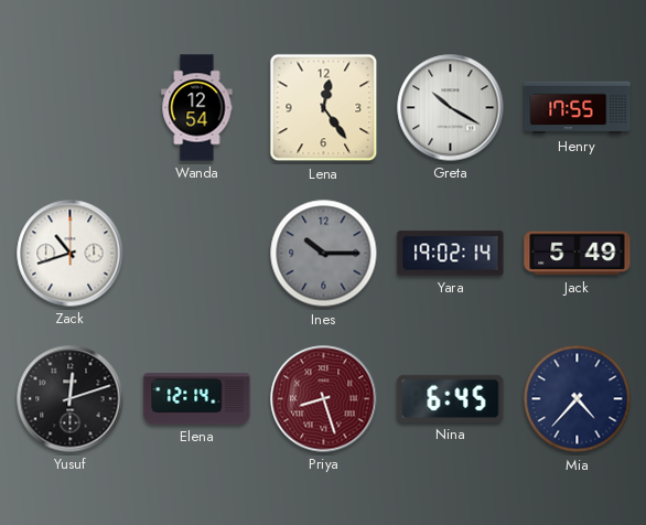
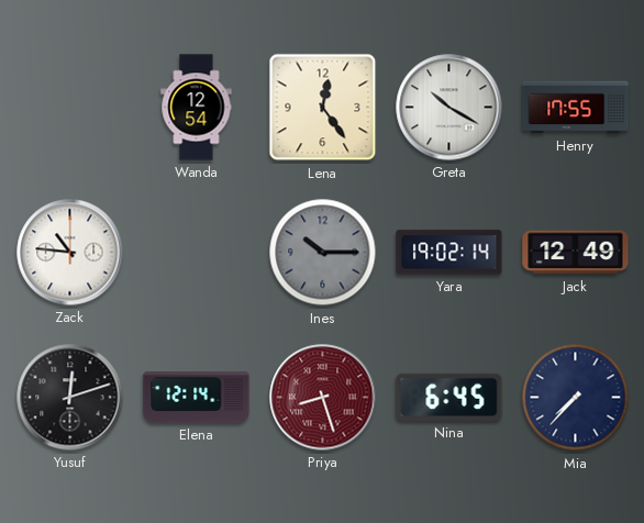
Zack: 10:42 -> 10:46 (70, 253)
Jack: 5:49 -> 12:49 (576, 253)
Mia: 4:37 -> 7:37 (576, 398)
